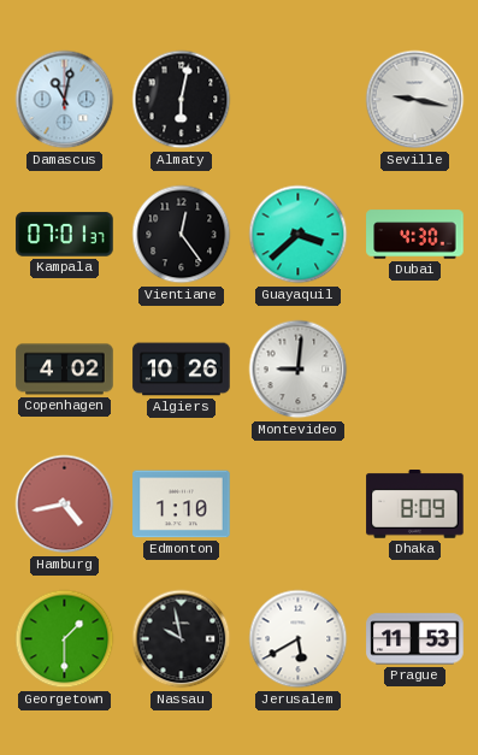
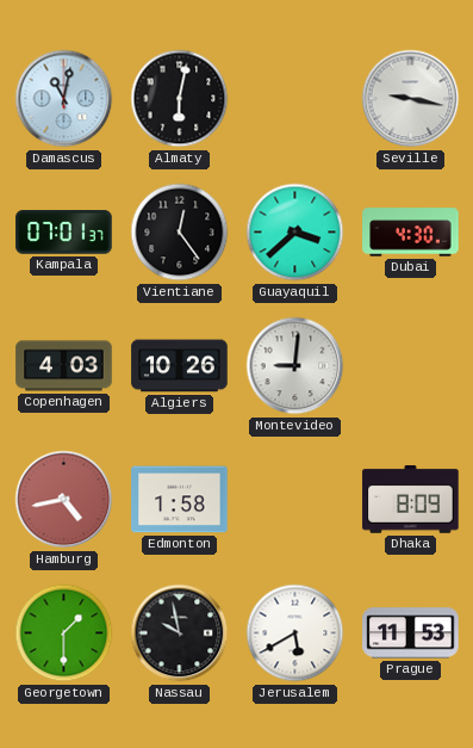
Copenhagen: 4:02 -> 4:03 (64, 366)
Edmonton: 1:10 -> 1:58 (180, 500)
